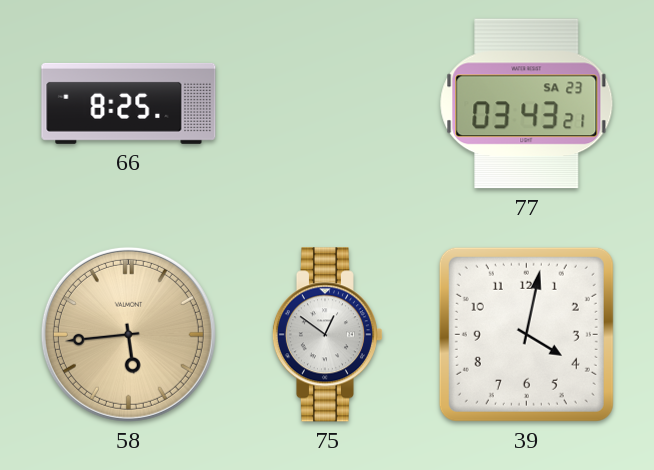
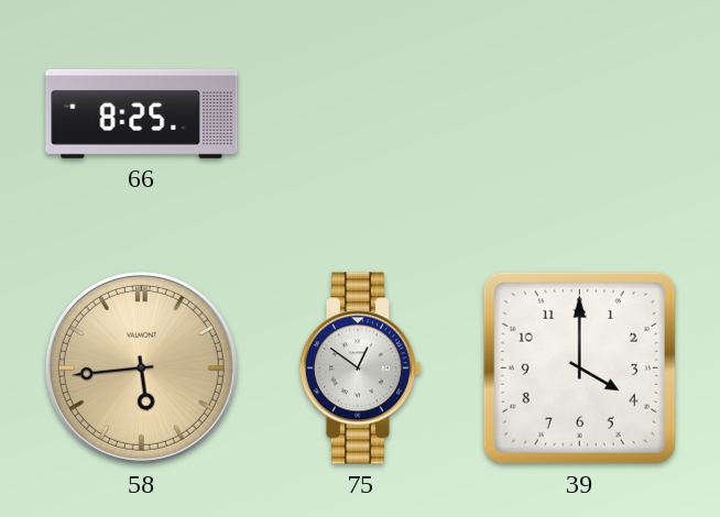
77: 03:43 -> none (527, 104)
39: 4:02 -> 4:00 (579, 367)
